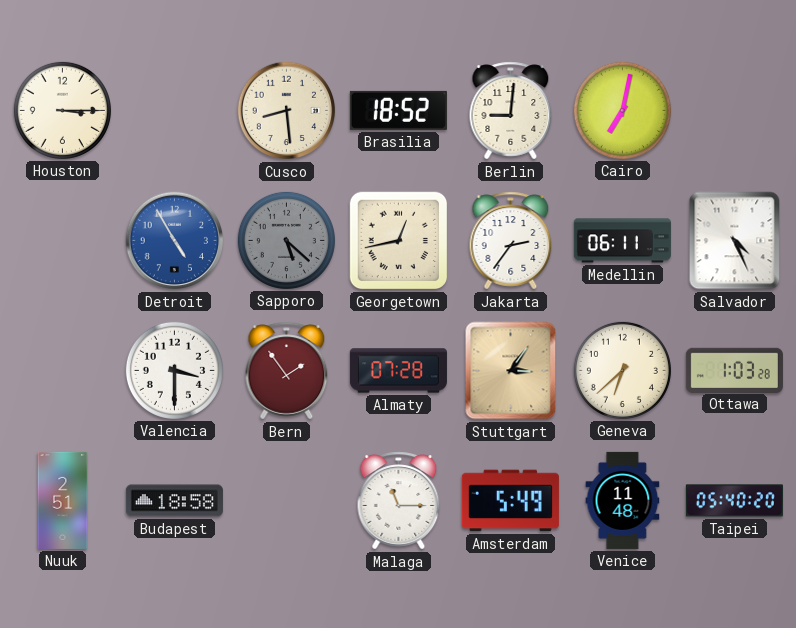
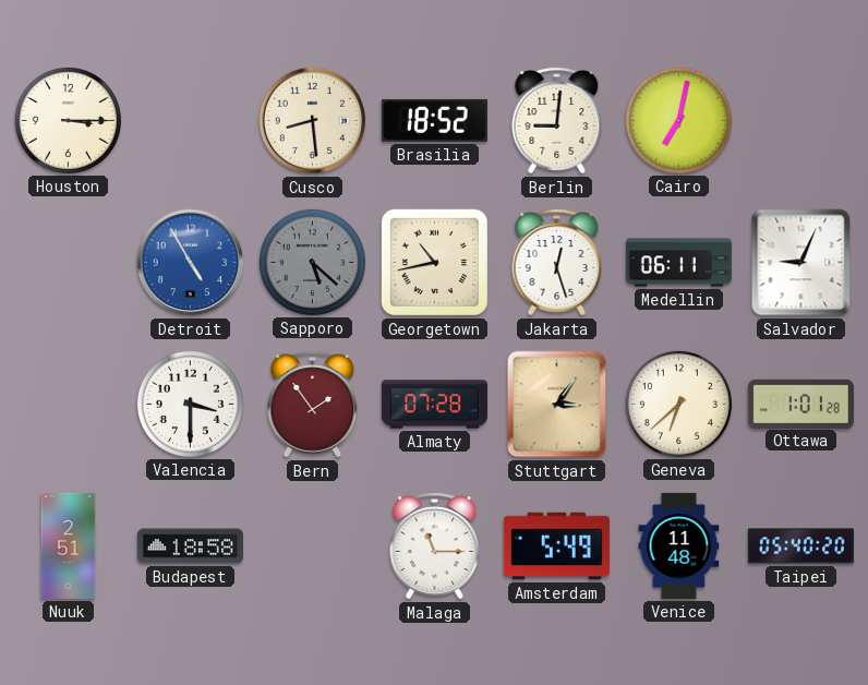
Georgetown: 12:43 -> 10:43 (435, 263)
Jakarta: 2:36 -> 12:27 (557, 263)
Salvador: 4:26 -> 9:04 (801, 263)
Ottawa: 1:03 -> 1:01 (800, 404)
